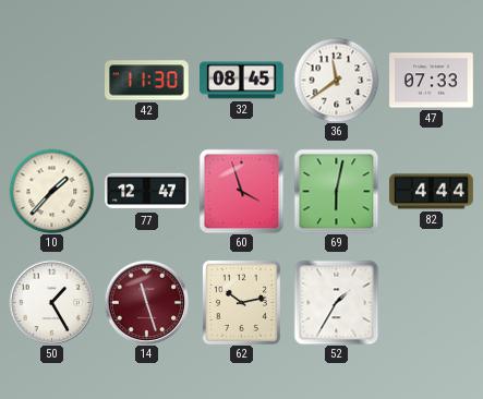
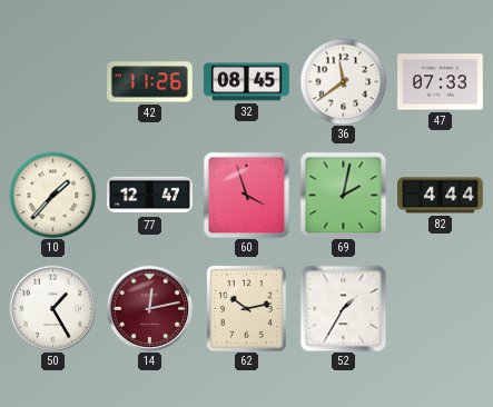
42: 11:30 -> 11:26 (150, 82)
69: 6:02 -> 2:02 (343, 195)
14: 11:27 -> 12:13 (149, 308)
